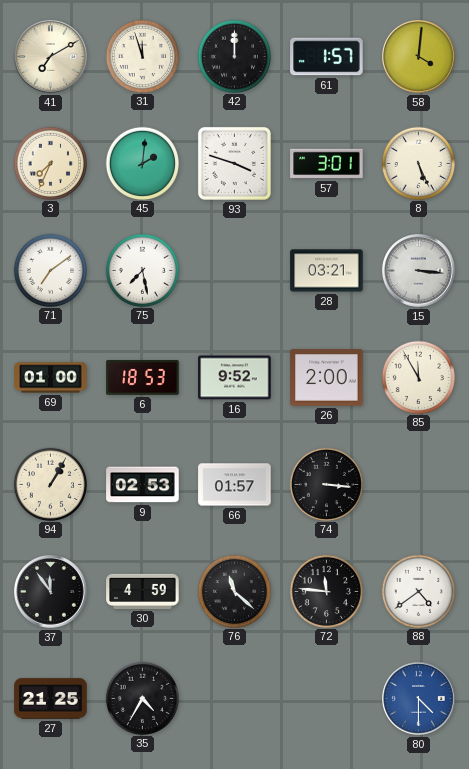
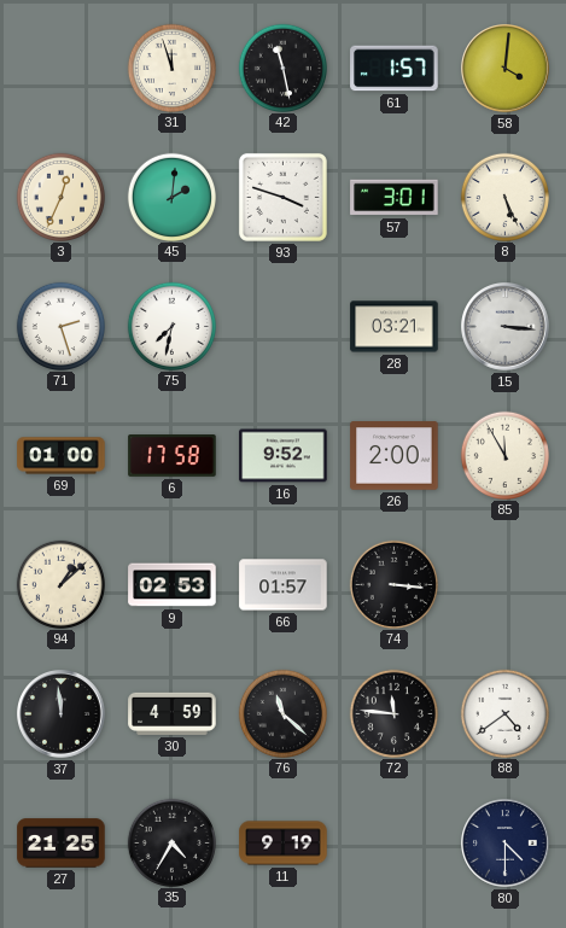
41: 7:10 -> none (51, 57)
42: 12:00 -> 11:28 (282, 68)
3: 7:34 -> 12:34 (60, 197)
71: 7:09 -> 2:27 (60, 326)
75: 7:28 -> 7:32 (171, 326)
6: 18:53 -> 17:58 (173, 456)
94: 1:05 -> 1:08 (60, 584)
37: 11:54 -> 11:59 (62, 714)
11: none -> 9:19 (284, 844)
80 dial: blue -> navy (506, 844)
